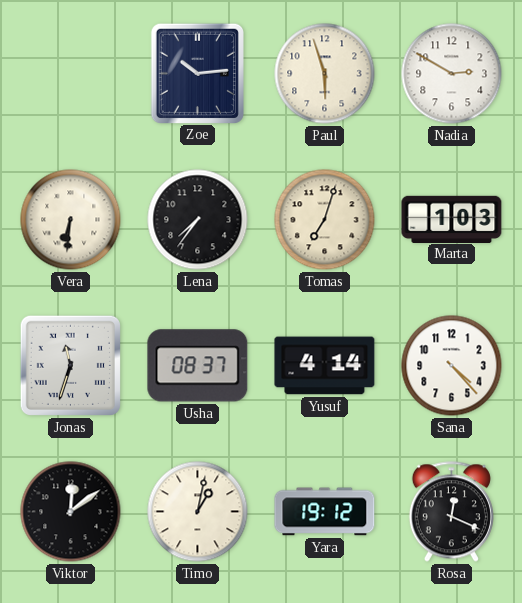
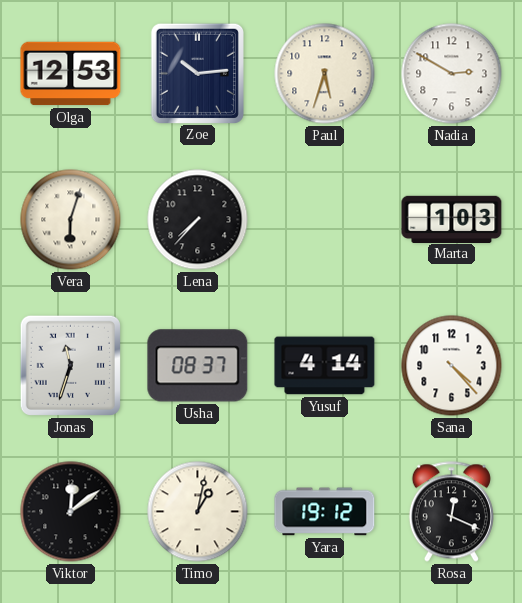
Olga: none -> 12:53 (71, 74)
Paul: 5:57 -> 5:33 (325, 74)
Vera: 6:31 -> 6:03 (71, 220)
Lena: 7:36 -> 7:37 (198, 220)
Tomas: 7:03 -> none (325, 220)
